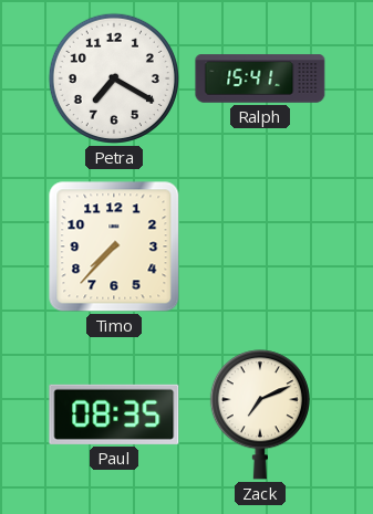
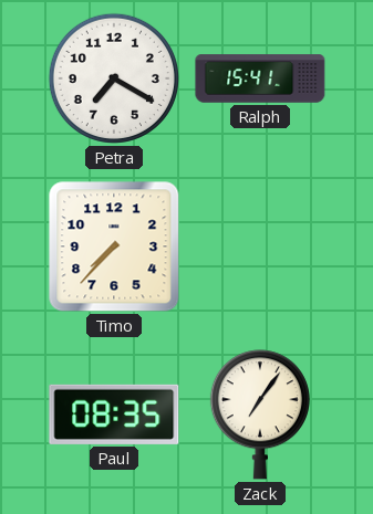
Zack: 7:11 -> 7:06 (260, 415)
